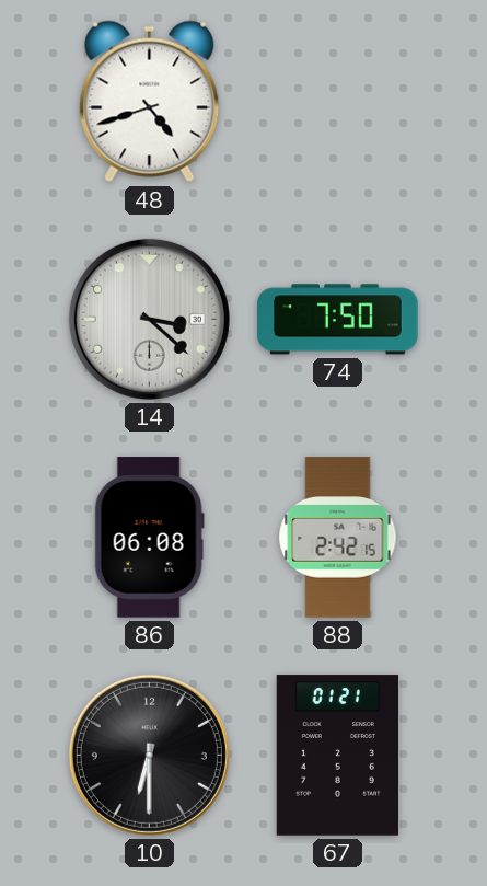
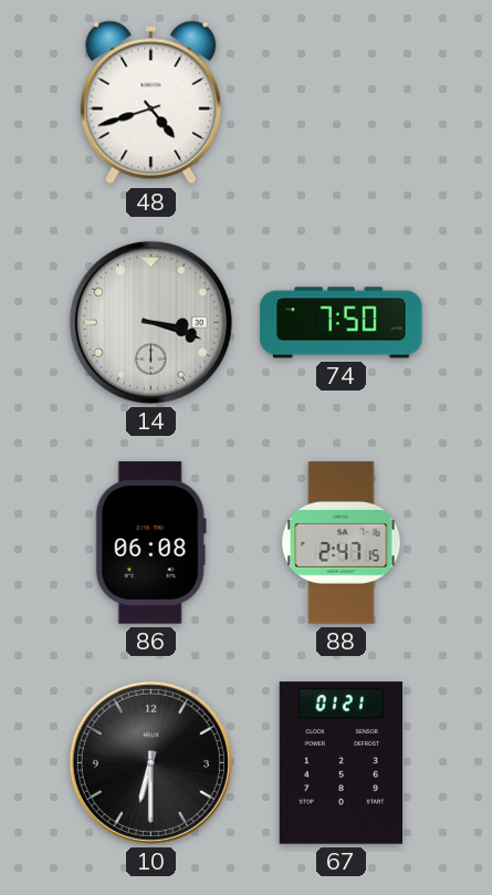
14: 3:22 -> 3:18 (150, 322)
88: 2:42 -> 2:47 (342, 543)
